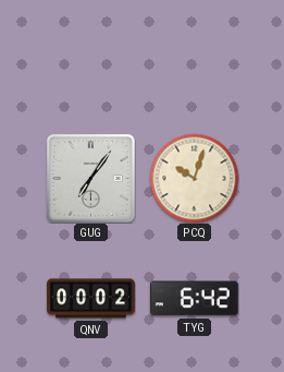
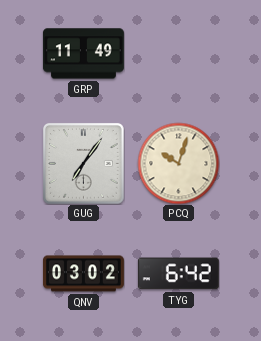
GRP: none -> 11:49 (83, 54)
QNV: 00:02 -> 03:02 (83, 274)
